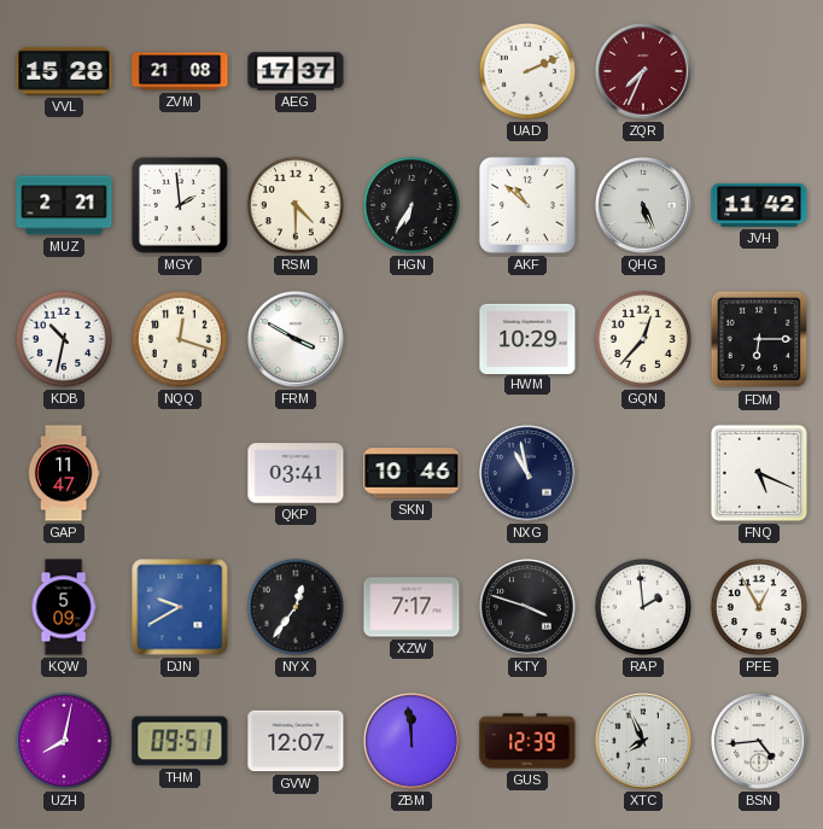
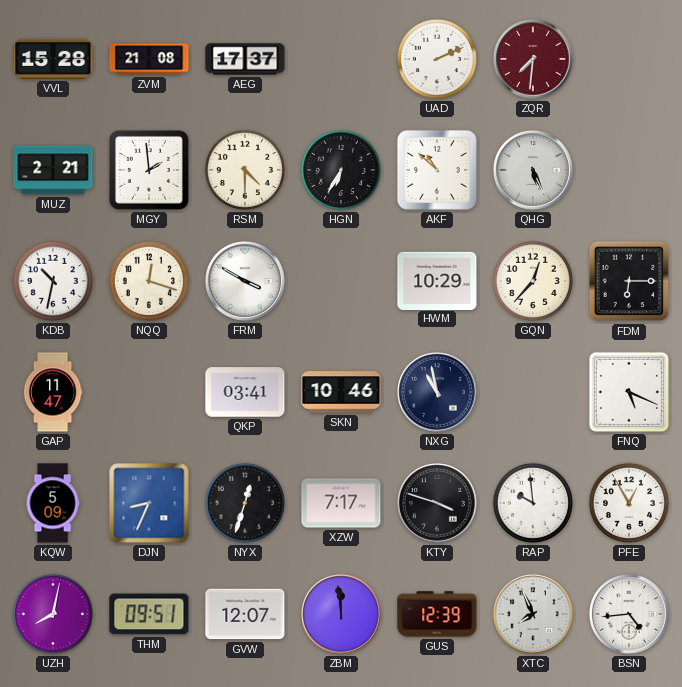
ZQR: 7:34 -> 7:31 (534, 60)
JVH: 11:42 -> none (759, 205)
DJN: 9:40 -> 8:34 (149, 503)
NYX: 12:36 -> 12:33 (245, 503)
RAP: 1:59 -> 9:59 (533, 503)
